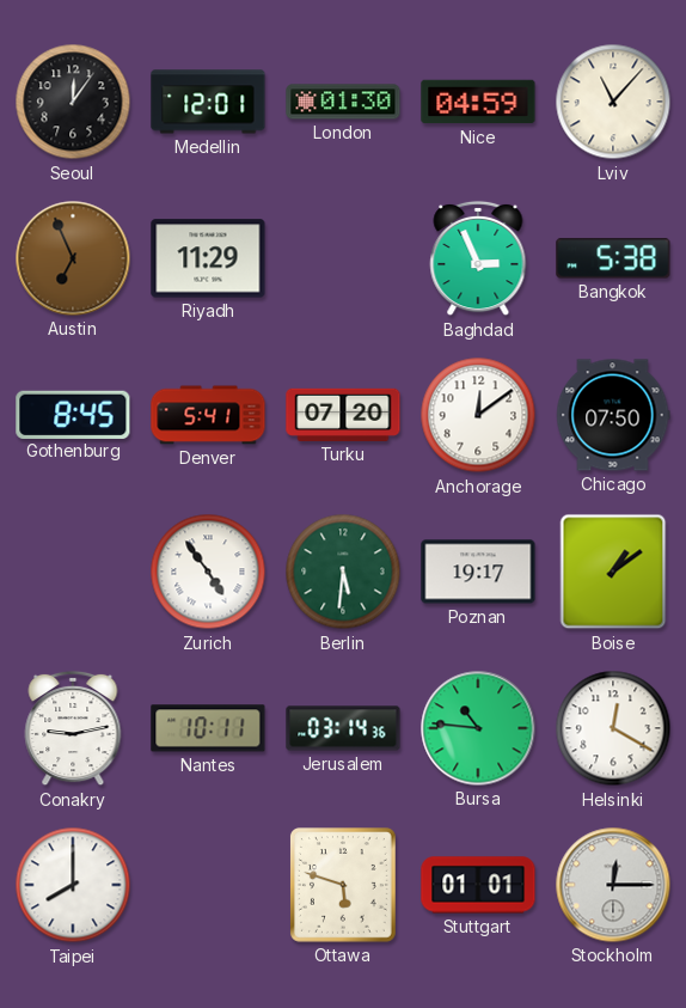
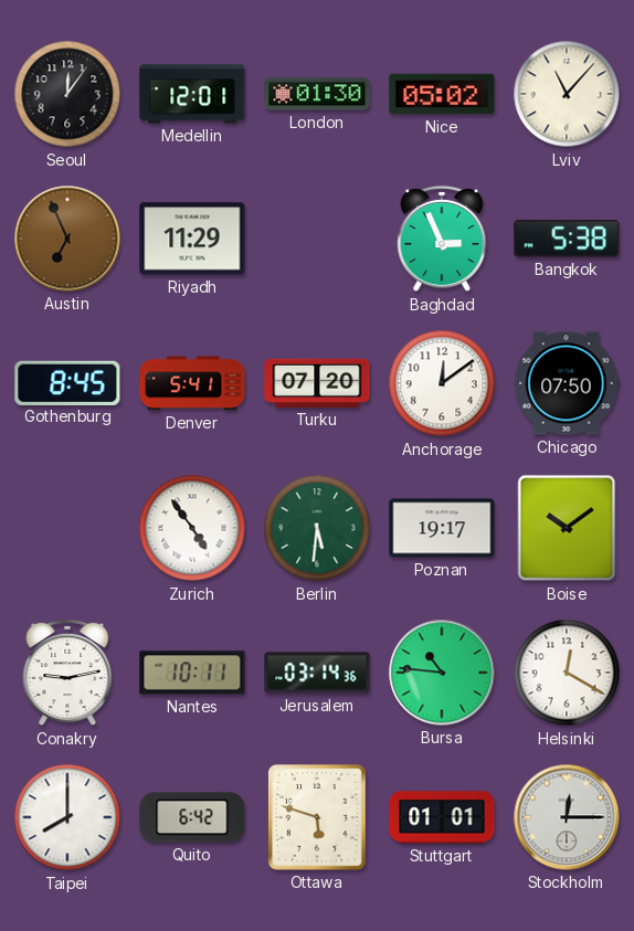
Nice: 04:59 -> 05:02 (442, 94)
Boise: 1:09 -> 10:09 (567, 528)
Quito: none -> 6:42 (192, 817)
